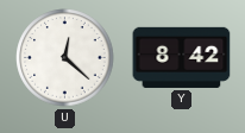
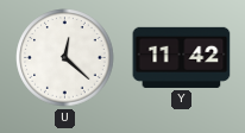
Y: 8:42 -> 11:42 (182, 57)
